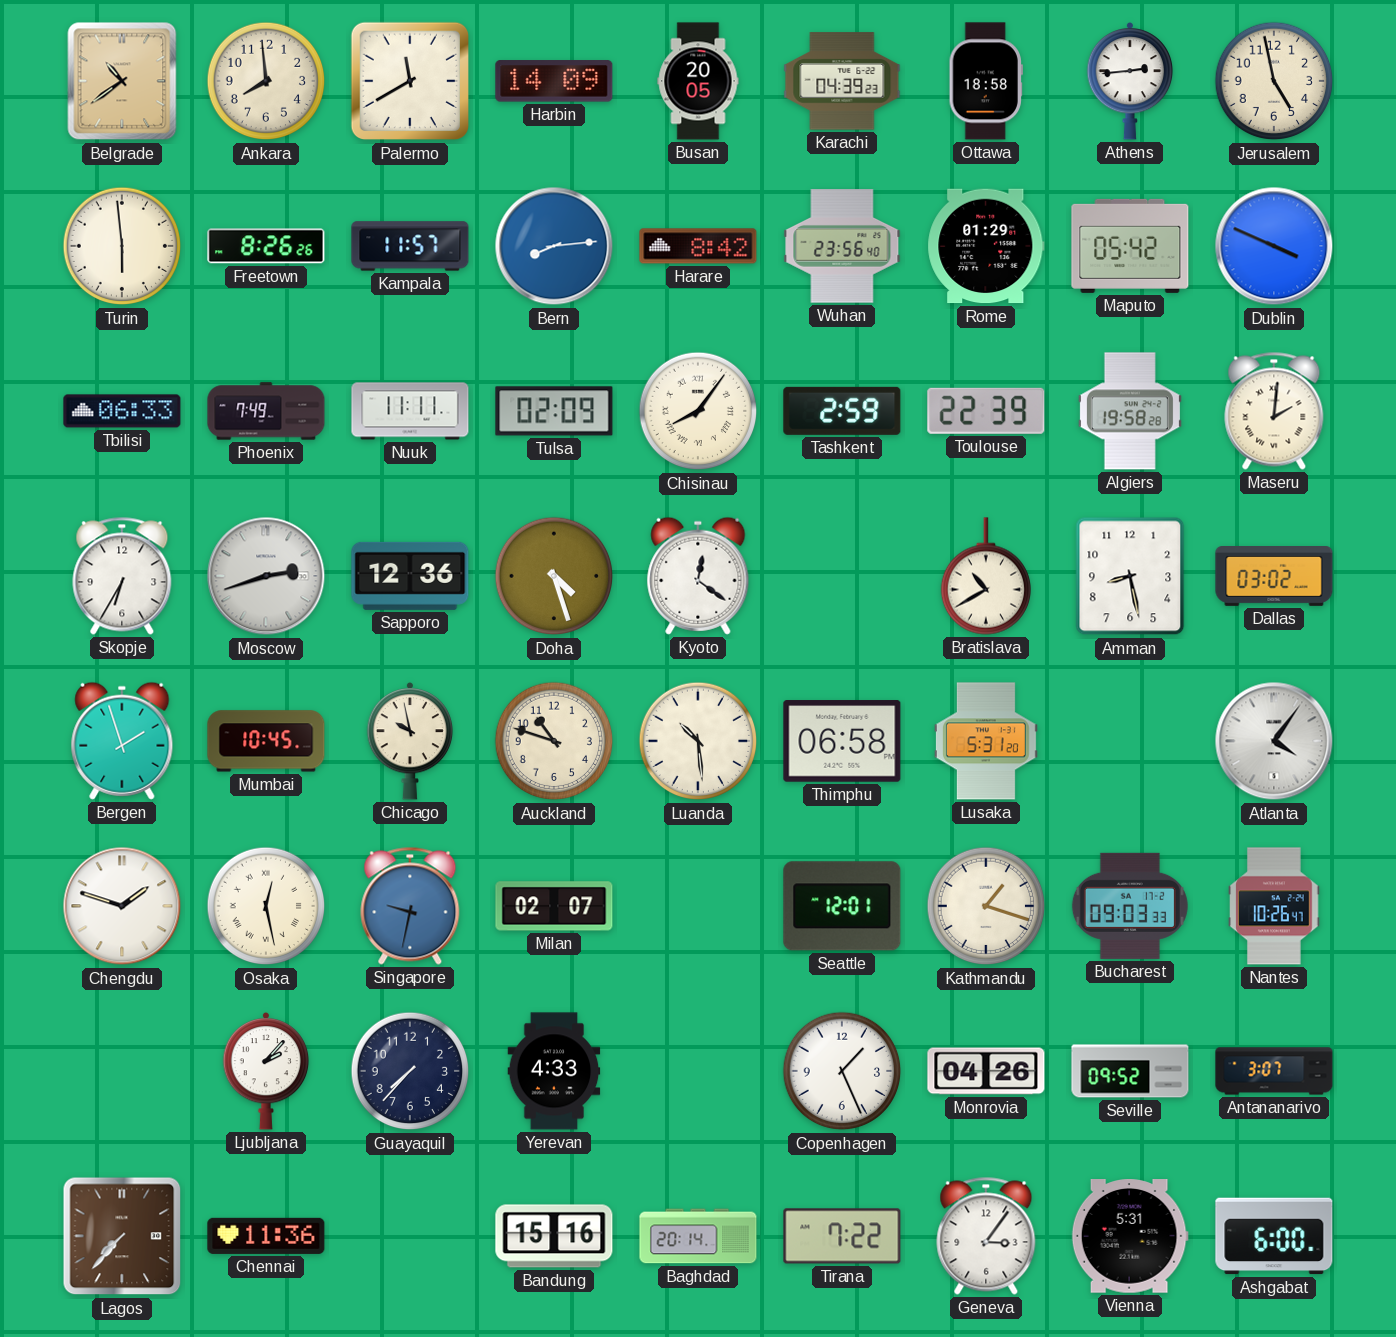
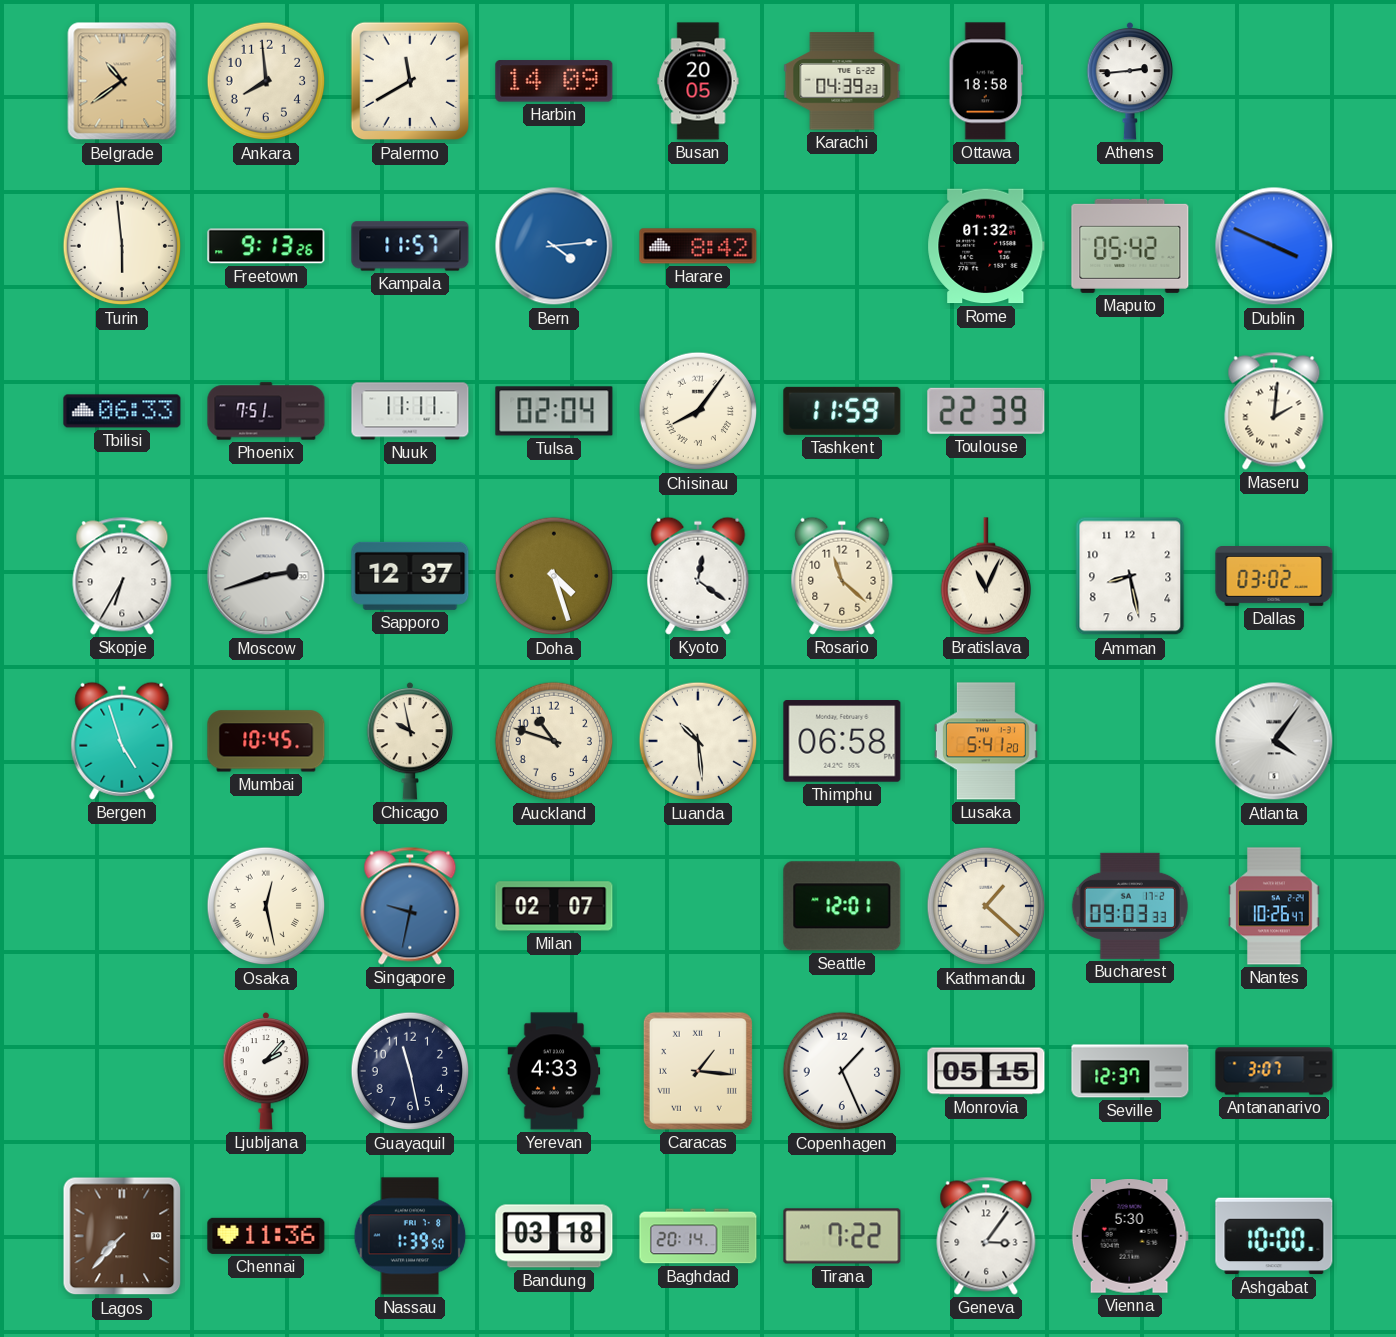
Jerusalem: 4:58 -> none (1274, 81)
Freetown: 8:26 -> 9:13 (266, 246)
Bern: 8:14 -> 4:14 (554, 246)
Wuhan: 23:56 -> none (842, 246)
Rome: 01:29 -> 01:32 (986, 246)
Phoenix: 7:49 -> 7:51 (266, 411)
Tulsa: 02:09 -> 02:04 (554, 411)
Tashkent: 2:59 -> 11:59 (842, 411)
Algiers: 19:58 -> none (1130, 411)
Sapporo: 12:36 -> 12:37 (410, 576)
Rosario: none -> 11:22 (842, 576)
Bratislava: 10:40 -> 11:04 (985, 576)
Bergen: 1:57 -> 4:57 (122, 741)
Lusaka: 5:31 -> 5:41 (986, 741)
Chengdu: 1:48 -> none (122, 906)
Kathmandu: 1:18 -> 1:22 (986, 906)
Guayaquil: 7:37 -> 11:28 (410, 1071)
Caracas: none -> 1:16 (698, 1071)
Monrovia: 04:26 -> 05:15 (986, 1071)
Seville: 09:52 -> 12:37 (1130, 1071)
Nassau: none -> 1:39 (410, 1236)
Bandung: 15:16 -> 03:18 (554, 1236)
Vienna: 5:31 -> 5:30 (1130, 1237)
Ashgabat: 6:00 -> 10:00 (1274, 1236)
